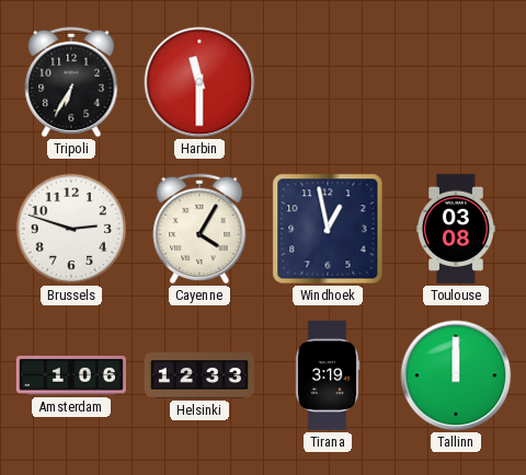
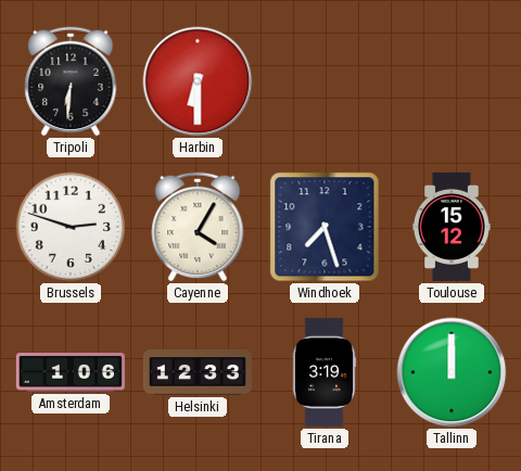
Tripoli: 6:35 -> 6:31 (71, 81)
Harbin: 11:30 -> 6:30 (198, 81)
Windhoek: 12:58 -> 7:27 (325, 227)
Toulouse: 03:08 -> 15:12 (452, 227)
